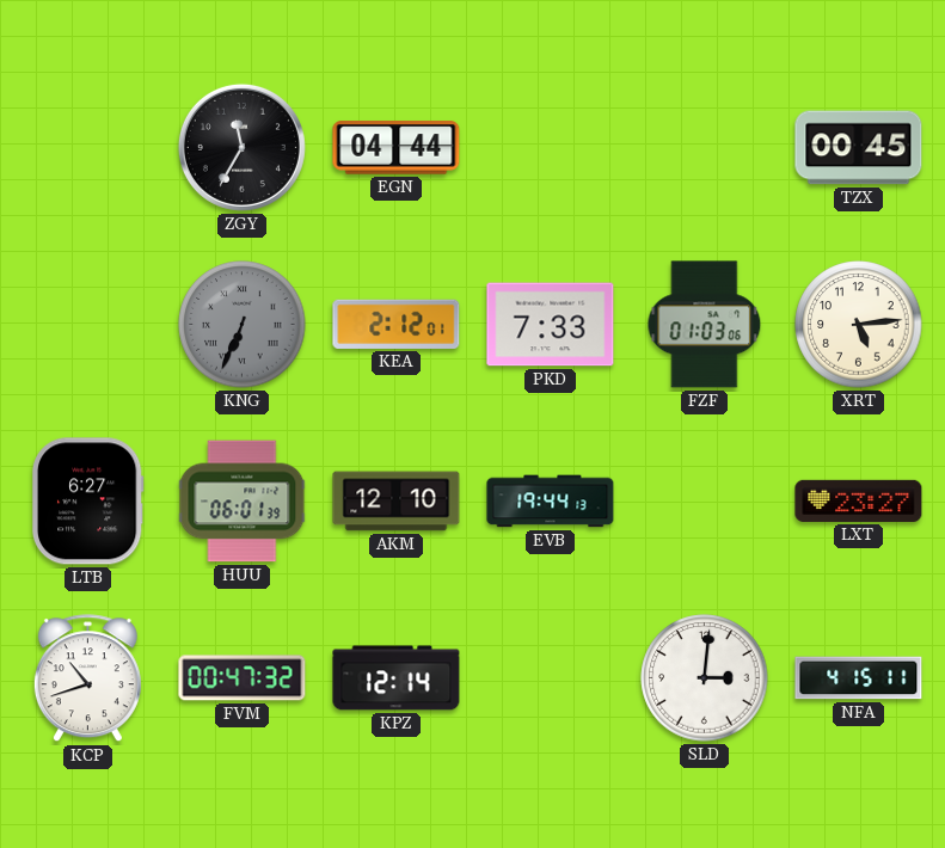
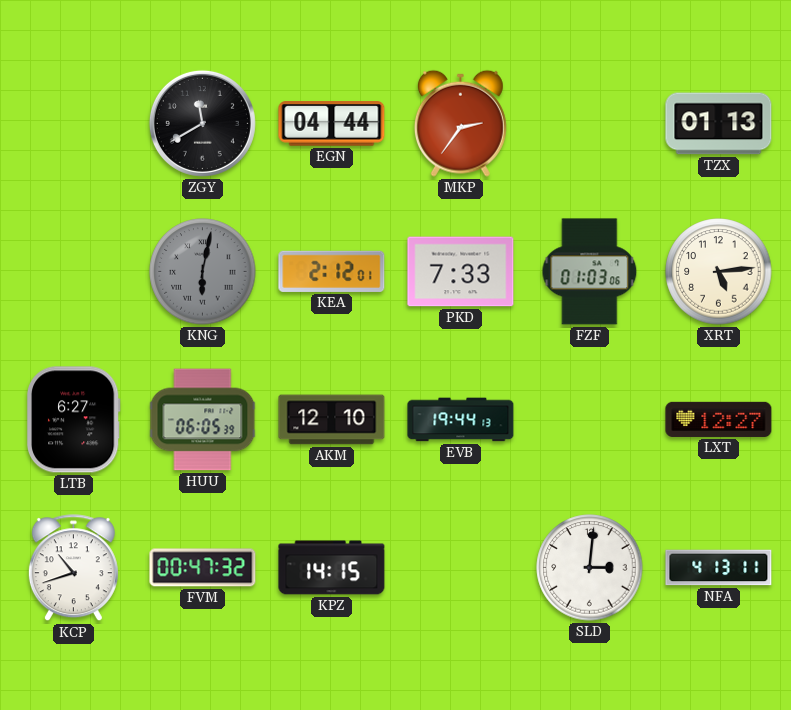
ZGY: 11:35 -> 11:40 (202, 123)
MKP: none -> 2:36 (460, 123)
TZX: 00:45 -> 01:13 (719, 124)
KNG: 6:34 -> 6:02 (203, 272)
HUU: 06:01 -> 06:05 (203, 420)
LXT: 23:27 -> 12:27 (719, 419)
KPZ: 12:14 -> 14:15 (332, 568)
NFA: 4:15 -> 4:13 (719, 568)
